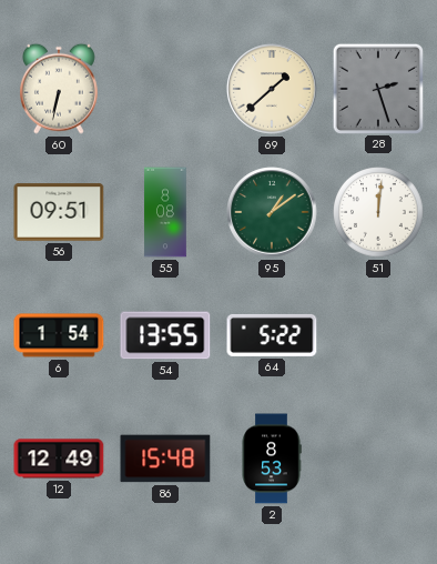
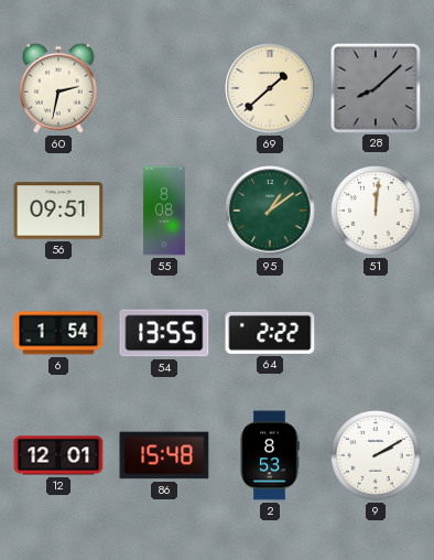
60: 6:32 -> 2:32 (58, 88)
28: 2:27 -> 8:08 (375, 87)
64: 5:22 -> 2:22 (270, 333)
12: 12:49 -> 12:01 (58, 455)
9: none -> 2:10 (377, 456)
